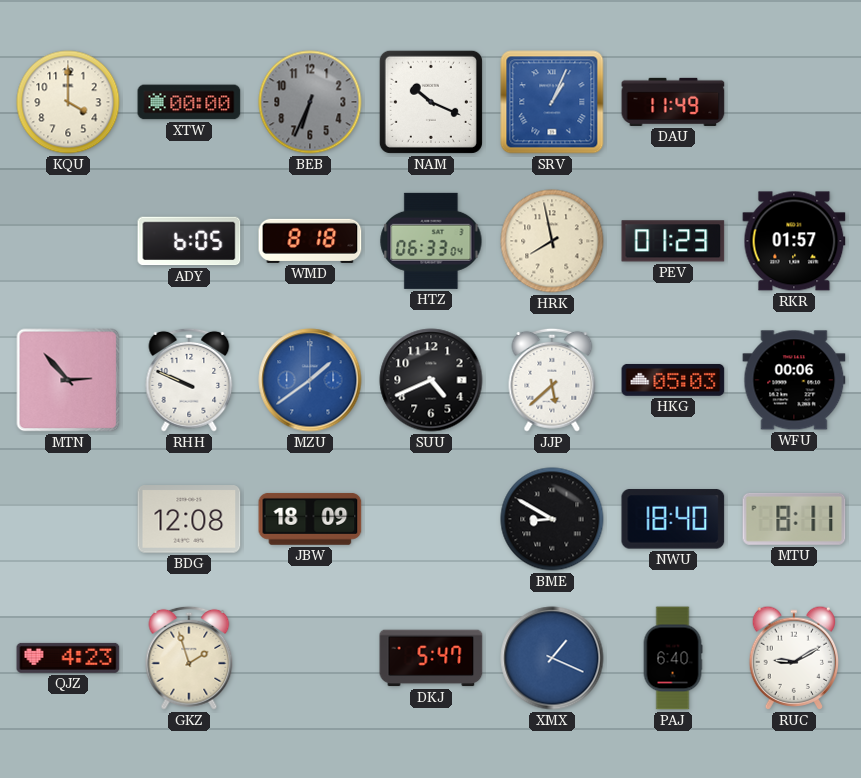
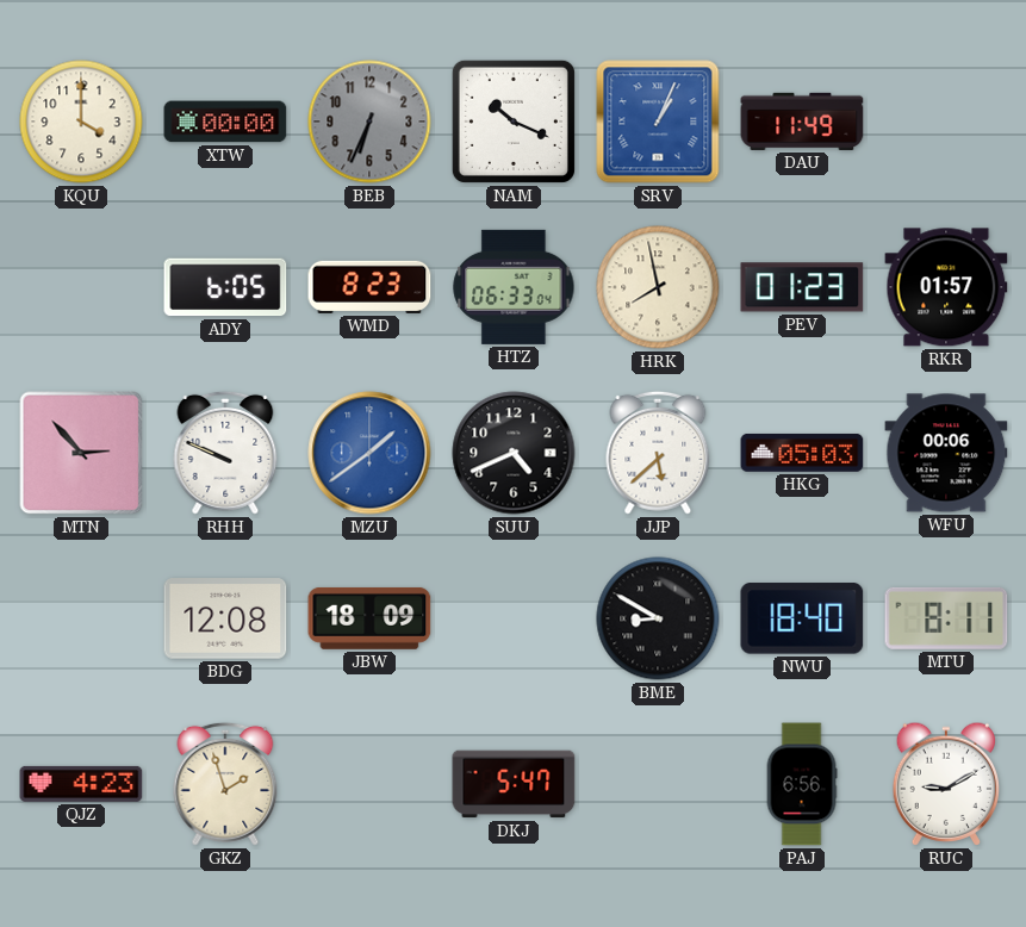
WMD: 8:18 -> 8:23 (369, 287)
XMX: 1:19 -> none (552, 658)
PAJ: 6:40 -> 6:56 (802, 784)
